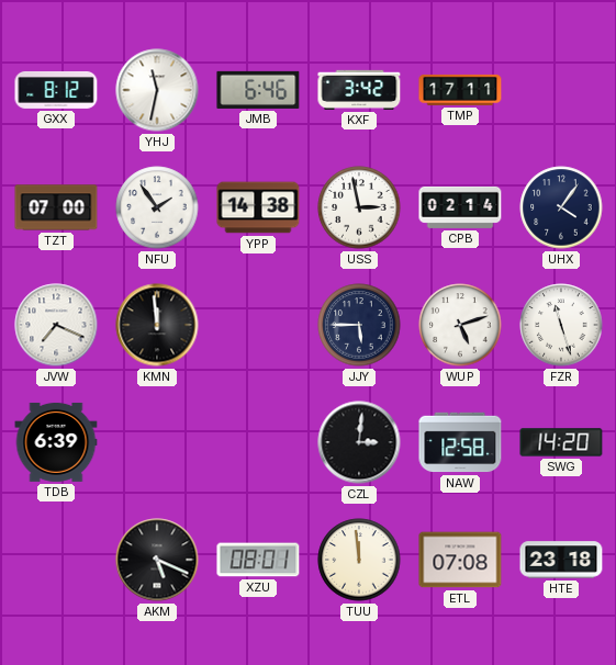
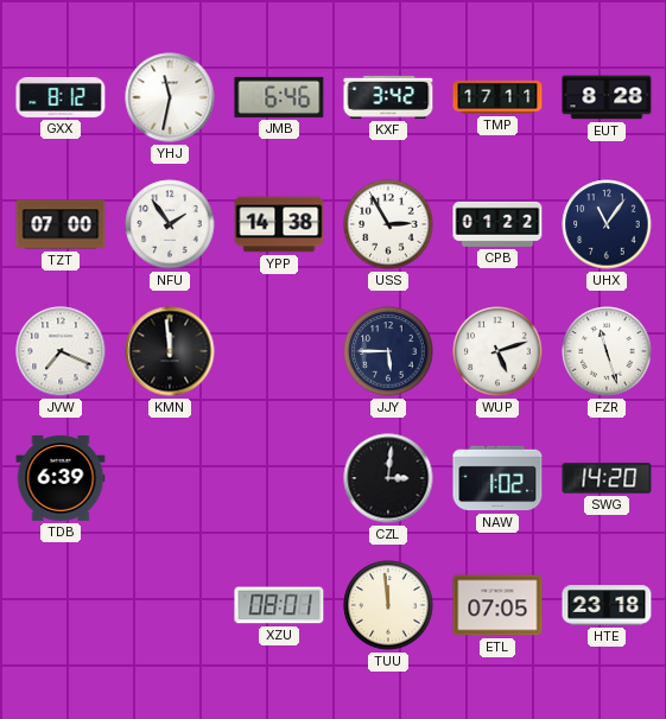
EUT: none -> 8:28 (607, 97)
USS: 2:58 -> 2:55 (388, 224)
CPB: 02:14 -> 01:22 (497, 224)
UHX: 4:06 -> 11:06 (607, 224)
NAW: 12:58 -> 1:02 (497, 478)
AKM: 5:19 -> none (157, 560)
ETL: 07:08 -> 07:05 (497, 605)
